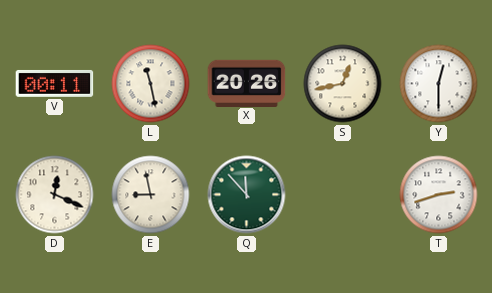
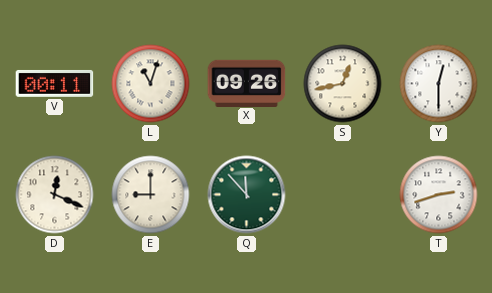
L: 11:28 -> 11:03 (151, 84)
X: 20:26 -> 09:26 (247, 83)
E: 8:58 -> 9:00 (151, 195)
